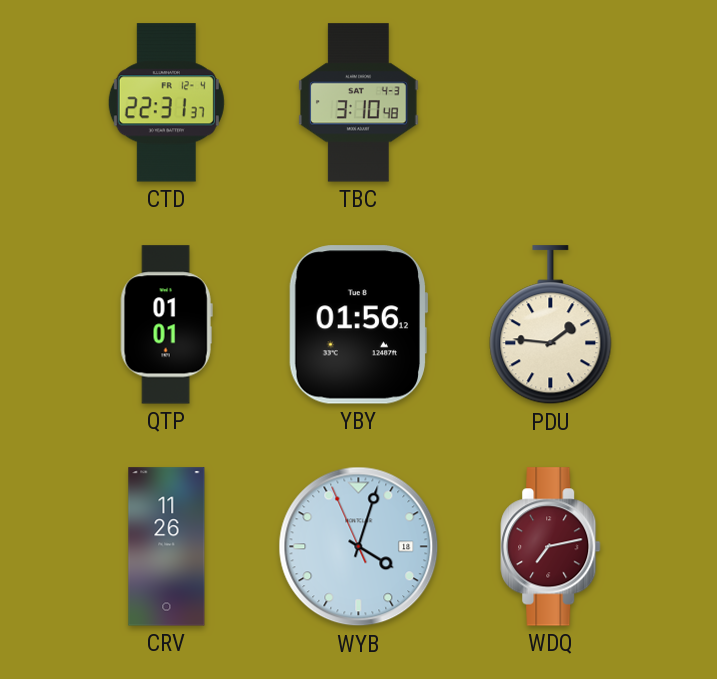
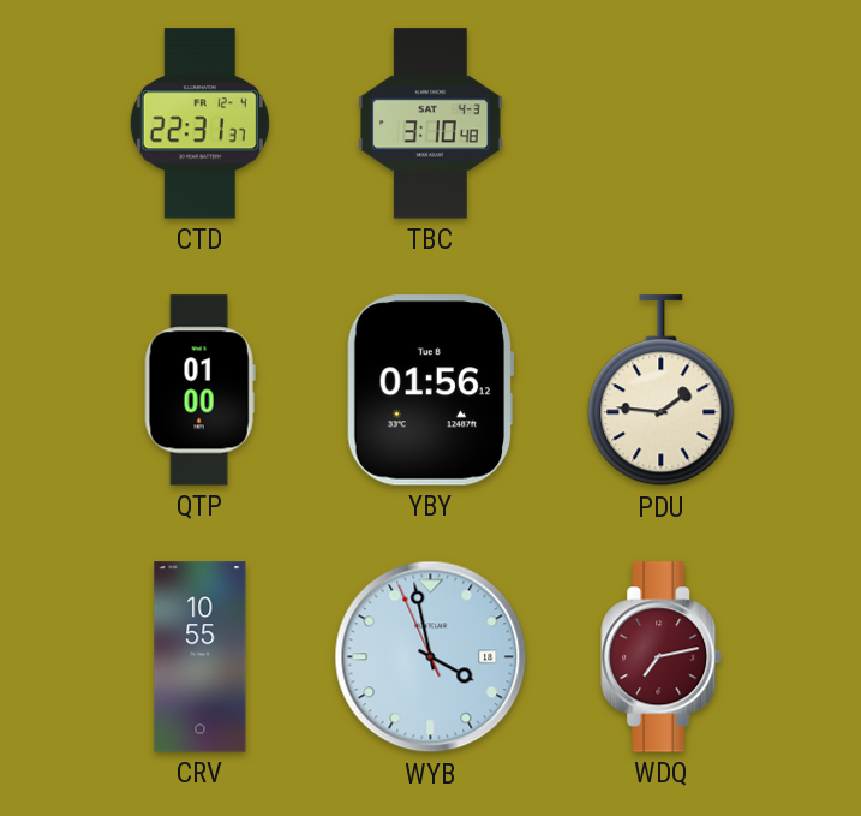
QTP: 01:01 -> 01:00 (199, 391)
CRV: 11:26 -> 10:55 (201, 657)
WYB: 4:02 -> 3:57 (431, 657)
